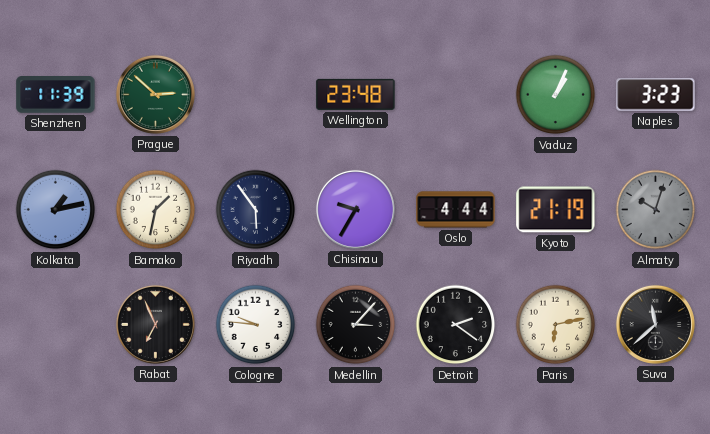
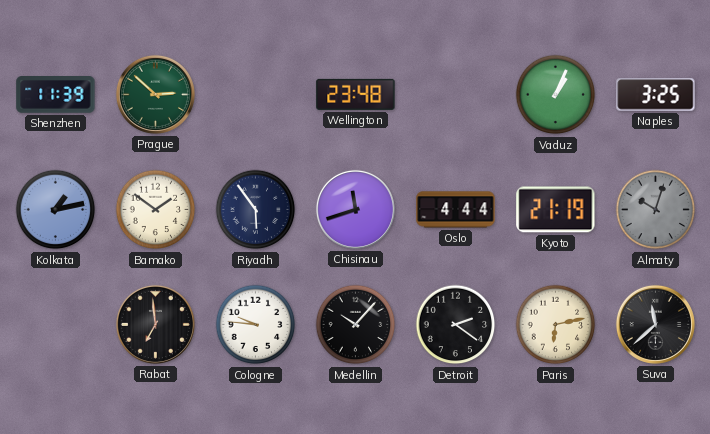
Naples: 3:23 -> 3:25 (656, 95)
Bamako: 1:32 -> 1:51 (156, 210)
Chisinau: 9:35 -> 11:42 (355, 209)
Rabat: 6:56 -> 6:59 (155, 324)
Medellin: 3:07 -> 10:07 (356, 325)
